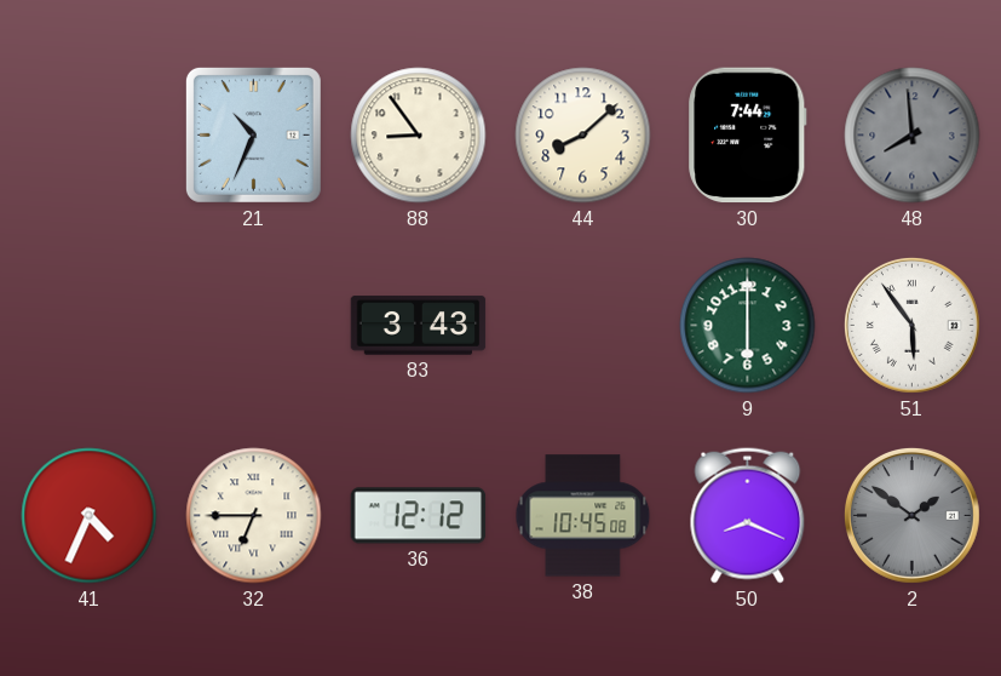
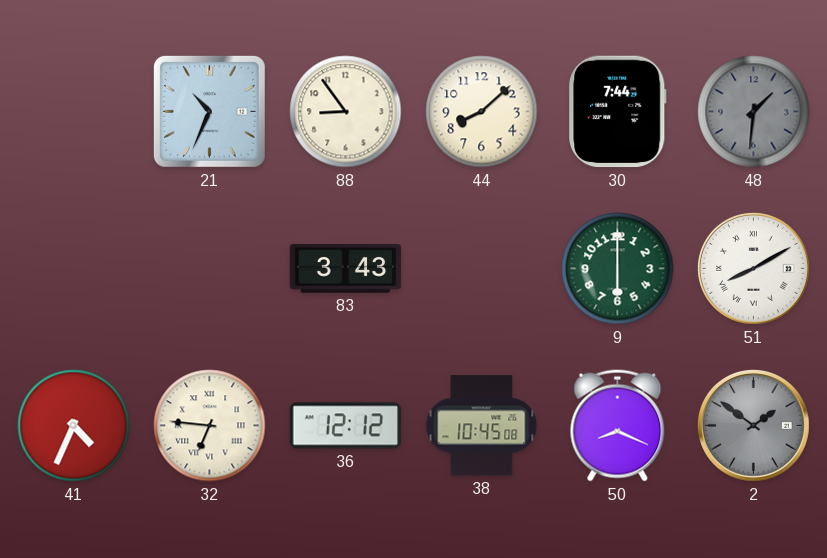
48: 7:59 -> 1:31 (754, 112)
51: 5:54 -> 8:10 (753, 268)
32: 6:45 -> 6:46 (210, 426)
